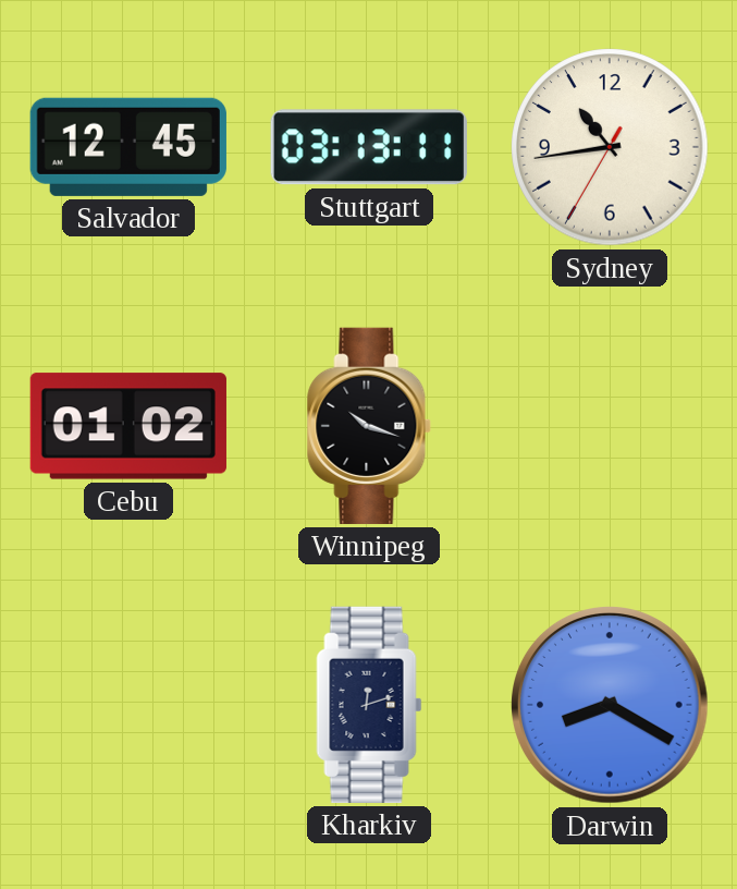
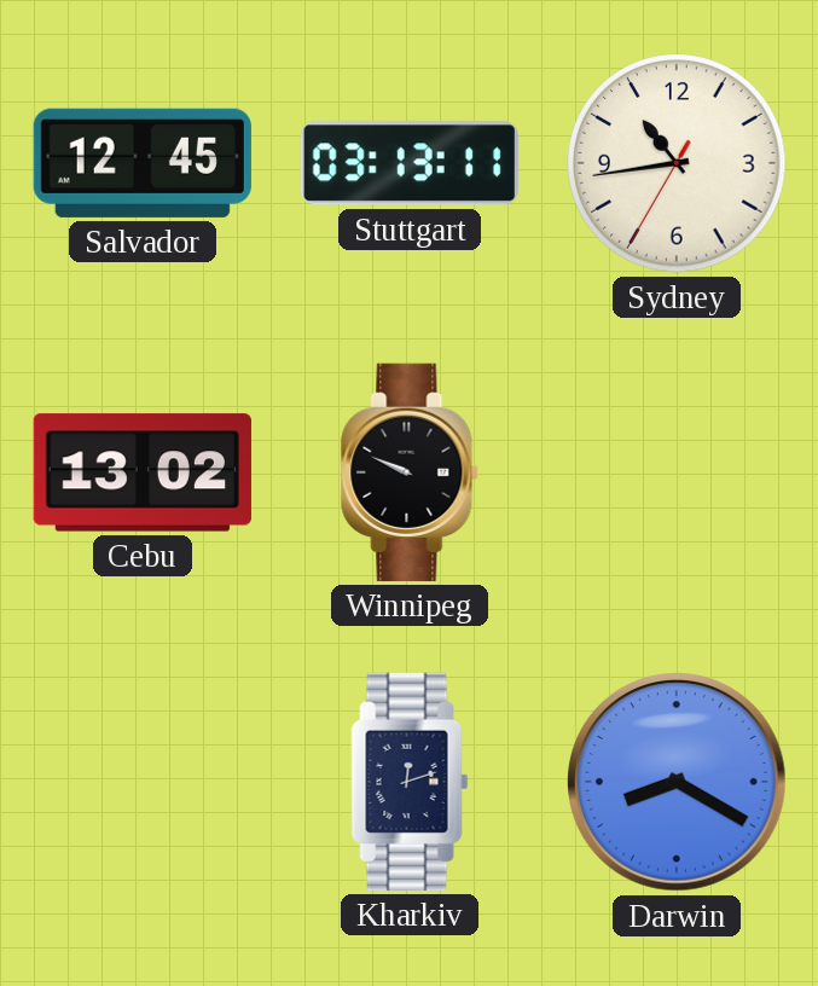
Cebu: 01:02 -> 13:02 (143, 472)
Winnipeg: 10:18 -> 9:49 (410, 472)
